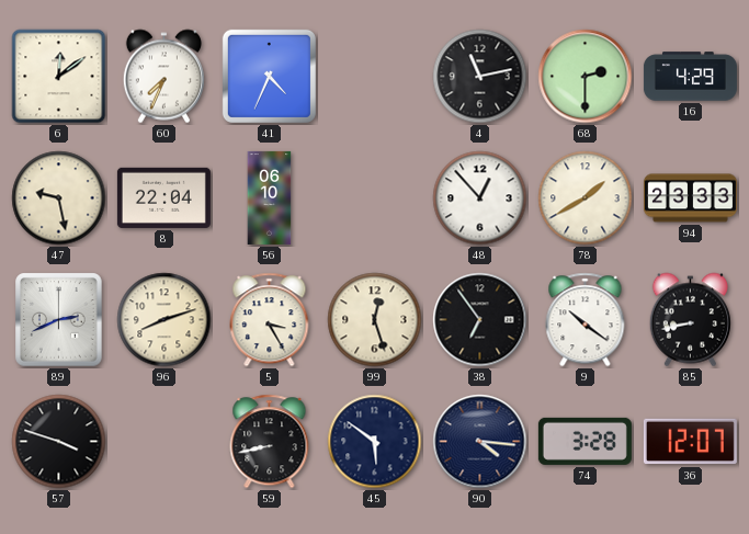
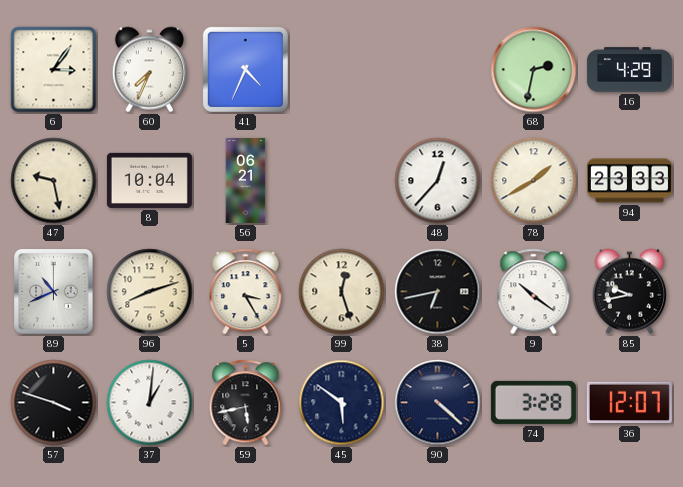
6: 12:09 -> 3:06 (54, 70)
4: 11:13 -> none (480, 77)
68: 2:30 -> 2:32 (534, 70)
8: 22:04 -> 10:04 (149, 180)
56: 06:10 -> 06:21 (246, 180)
48: 12:53 -> 12:37 (438, 181)
89: 2:41 -> 10:41 (54, 292)
38: 6:54 -> 6:43 (438, 292)
85: 8:43 -> 9:43 (629, 292)
37: none -> 1:01 (150, 403)
59: 8:43 -> 5:43 (246, 403)
90: 4:16 -> 4:22 (438, 403)
